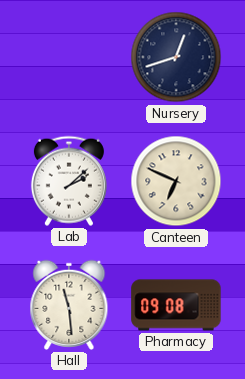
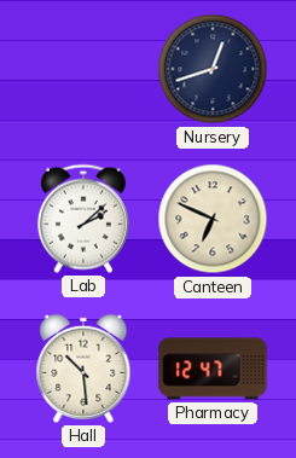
Hall: 11:29 -> 10:29 (83, 369)
Pharmacy: 09:08 -> 12:47 (213, 369)
